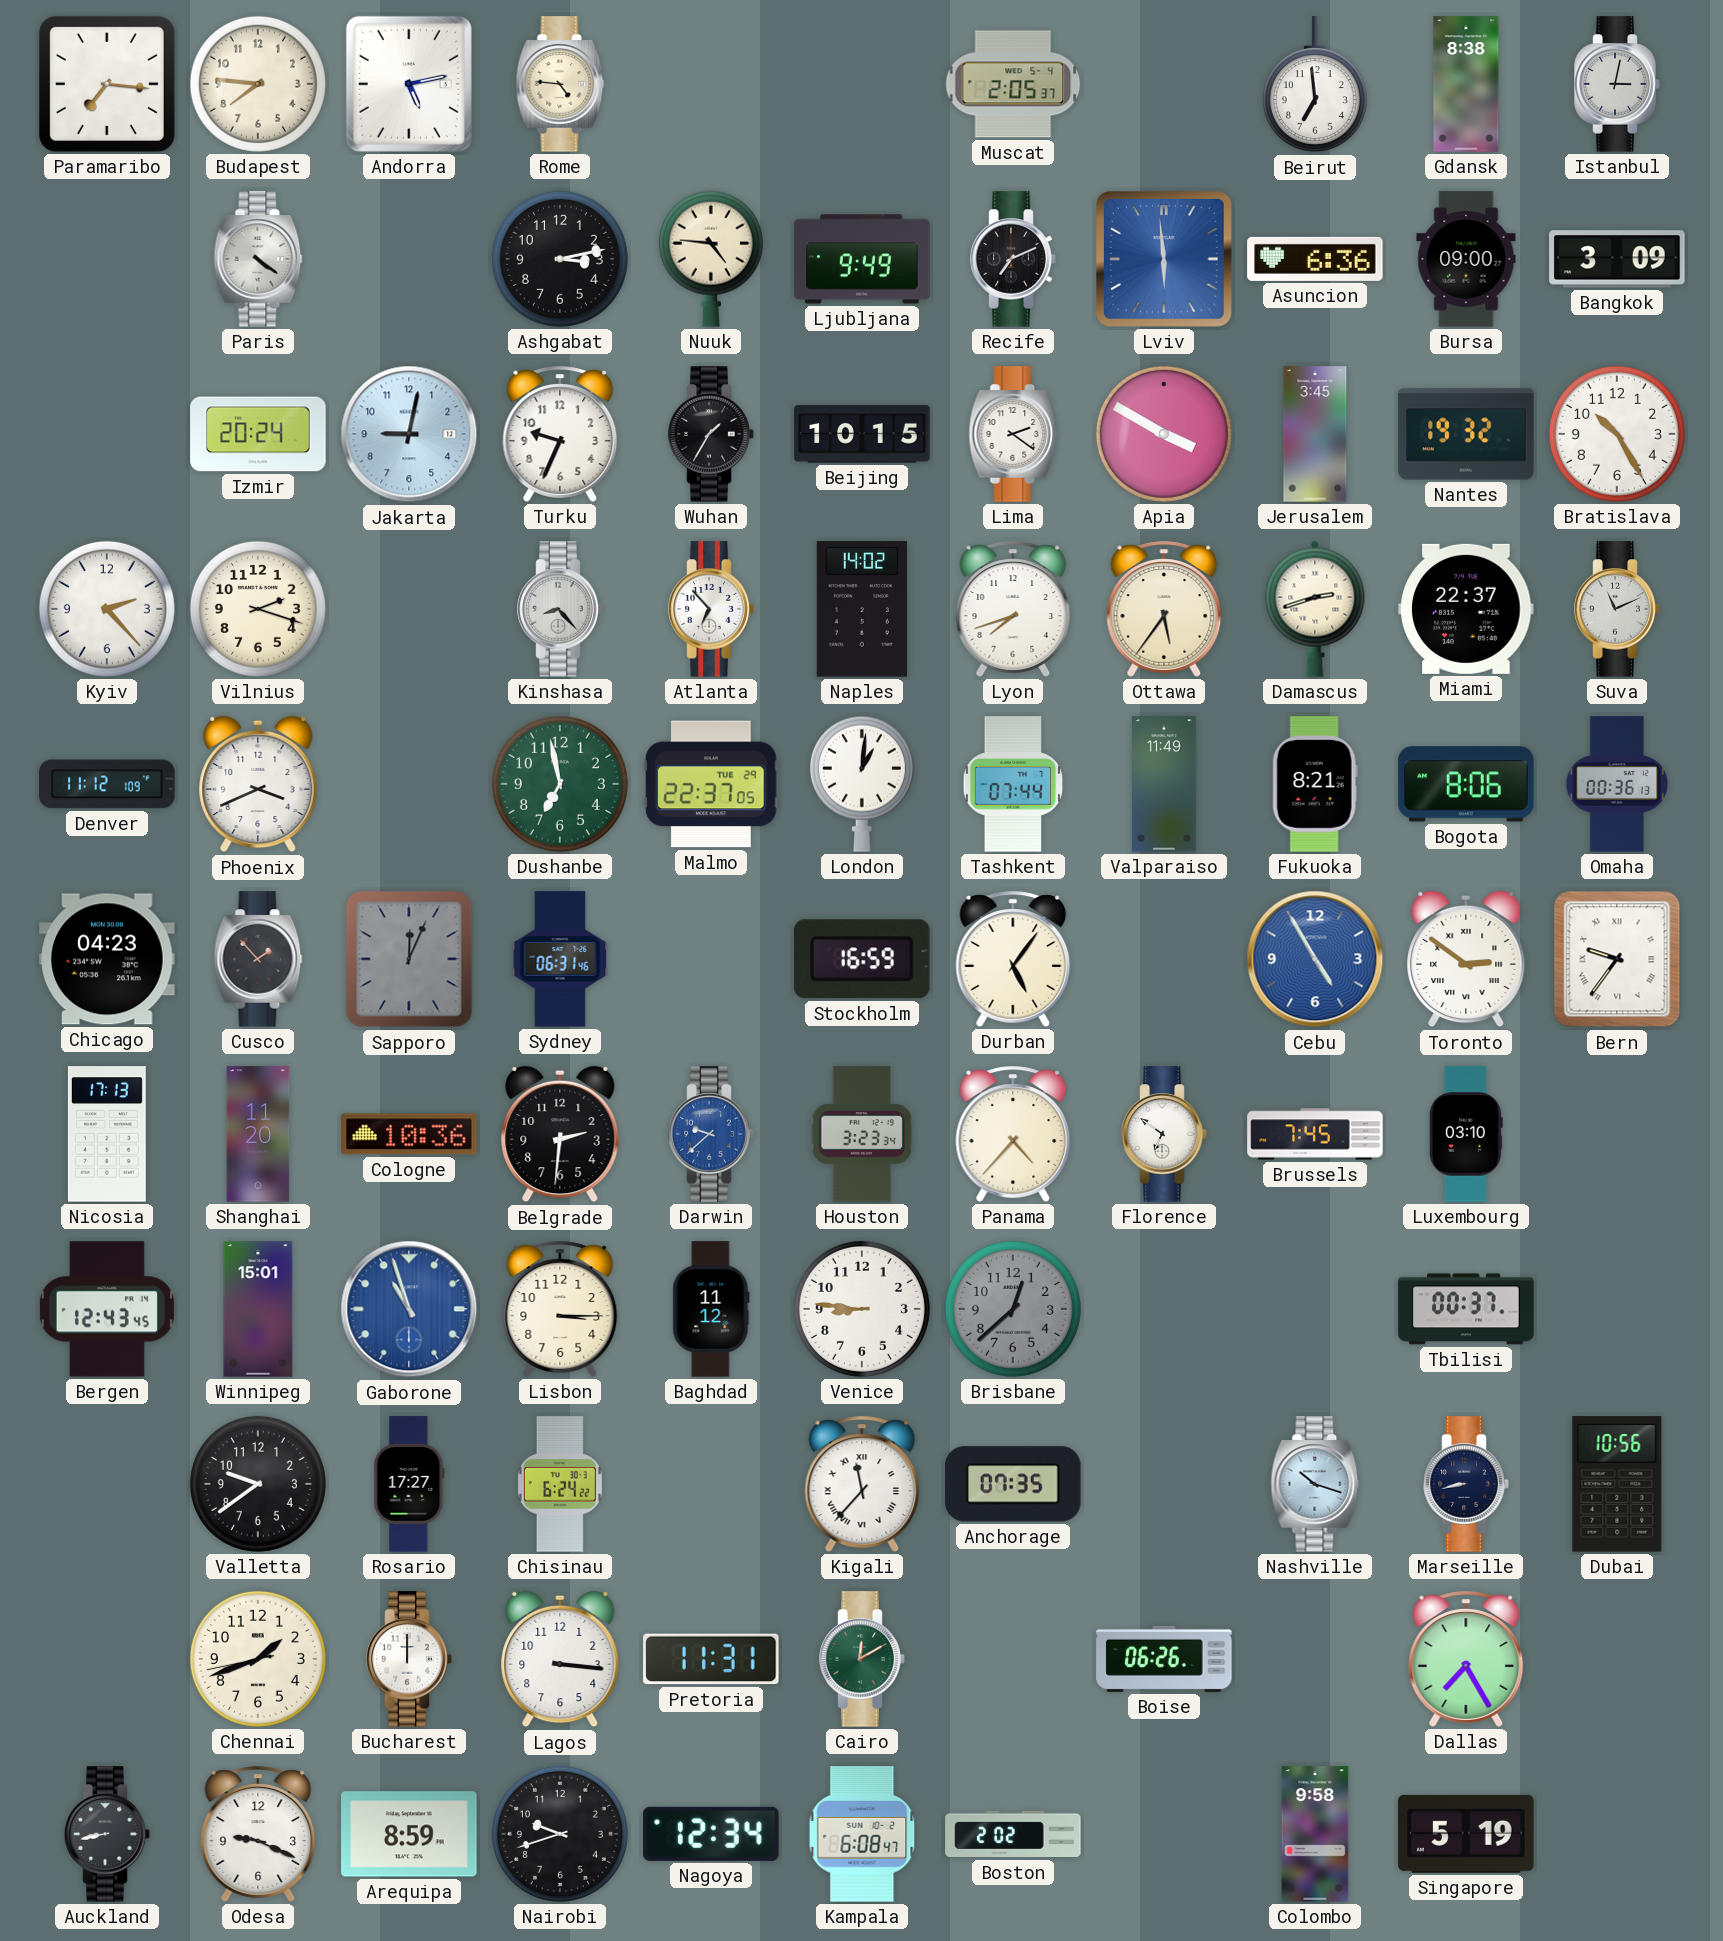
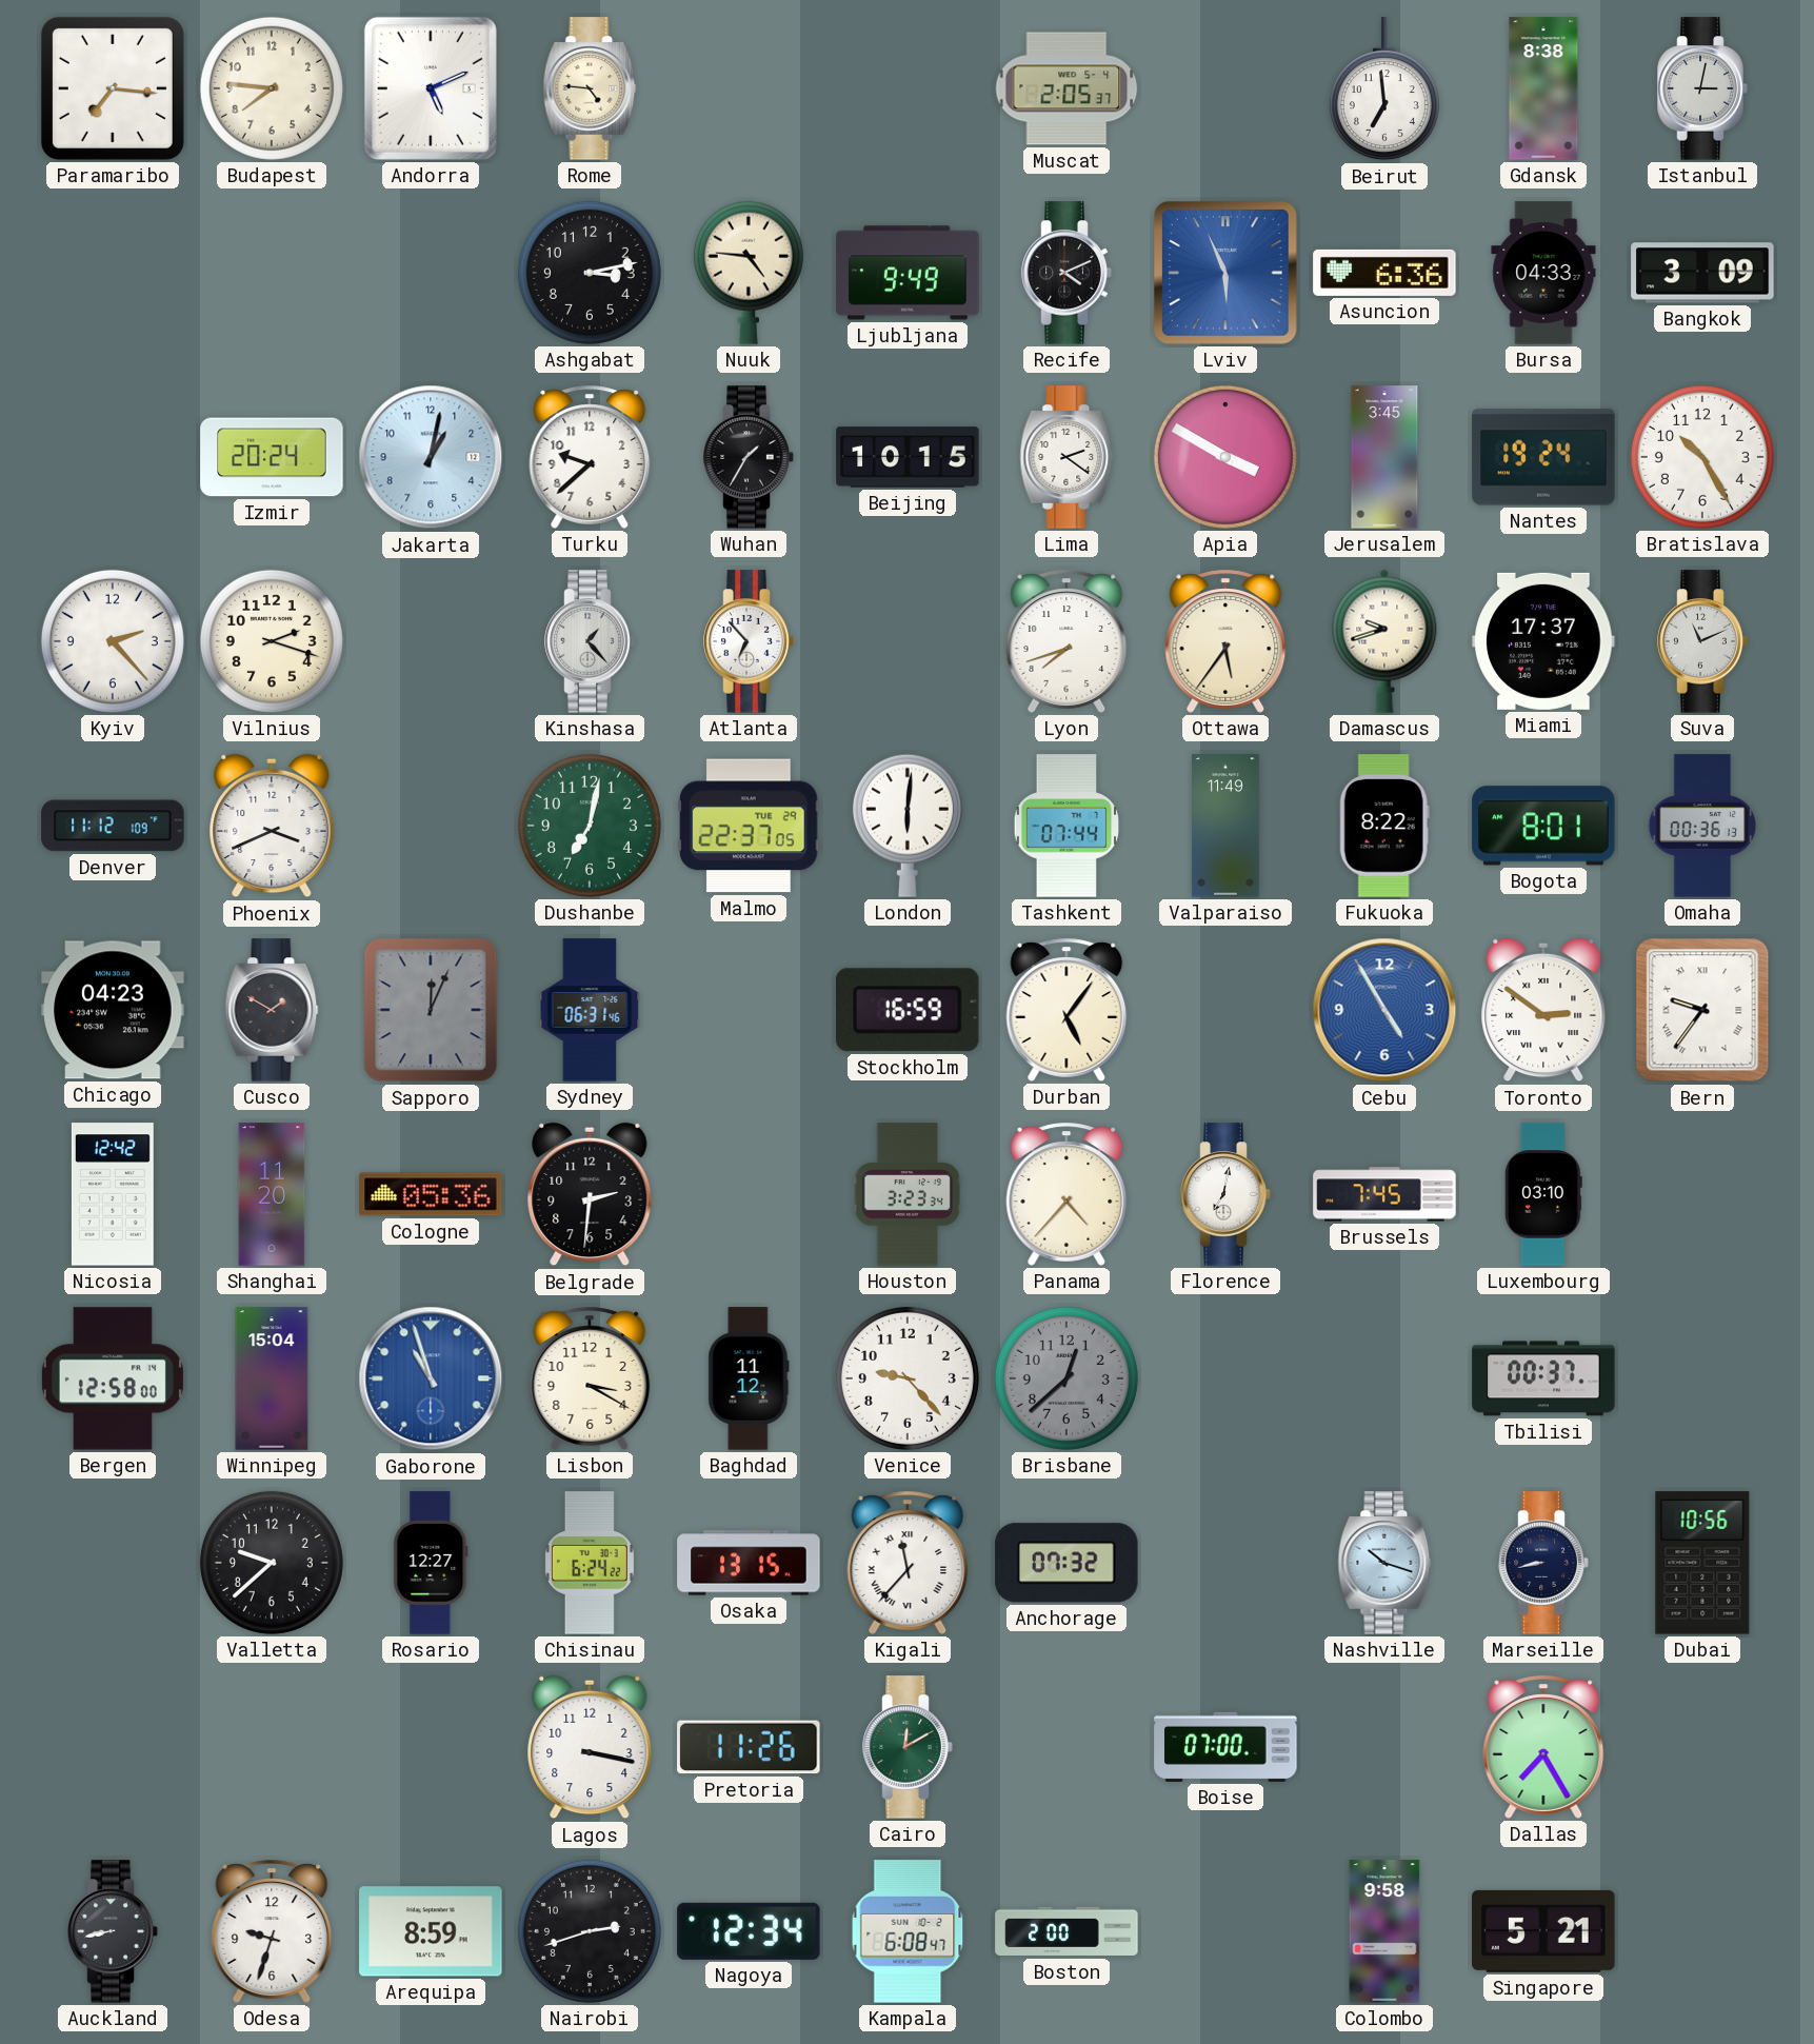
Andorra: 5:13 -> 5:11 (431, 88)
Paris: 4:21 -> none (258, 259)
Recife: 7:11 -> 4:11 (1067, 273)
Lviv: 5:59 -> 5:56 (1227, 274)
Bursa: 09:00 -> 04:33 (1543, 273)
Jakarta: 9:02 -> 1:02 (431, 457)
Turku: 9:34 -> 9:38 (590, 457)
Nantes: 19:32 -> 19:24 (1543, 457)
Kinshasa: 8:23 -> 1:23 (590, 641)
Naples: 14:02 -> none (862, 609)
Damascus: 2:42 -> 9:42 (1384, 641)
Miami: 22:37 -> 17:37 (1543, 641)
Dushanbe: 6:58 -> 7:02 (590, 826)
London: 1:01 -> 6:01 (908, 826)
Fukuoka: 8:21 -> 8:22 (1384, 826)
Bogota: 8:06 -> 8:01 (1543, 826)
Cusco: 1:53 -> 1:50 (272, 1010)
Nicosia: 17:13 -> 12:42 (113, 1194)
Cologne: 10:36 -> 05:36 (431, 1194)
Darwin: 9:38 -> none (711, 1134)
Florence: 6:51 -> 7:02 (1225, 1194)
Bergen: 12:43 -> 12:58 (113, 1378)
Winnipeg: 15:01 -> 15:04 (272, 1378)
Lisbon: 3:15 -> 3:20 (590, 1378)
Venice: 8:46 -> 9:23 (908, 1378)
Valletta: 9:39 -> 9:38 (272, 1563)
Rosario: 17:27 -> 12:27 (431, 1563)
Osaka: none -> 13:15 (749, 1563)
Anchorage: 07:35 -> 07:32 (1067, 1563)
Chennai: 1:41 -> none (258, 1659)
Bucharest: 12:00 -> none (409, 1659)
Lagos: 3:16 -> 3:17 (590, 1747)
Pretoria: 11:31 -> 11:26 (749, 1747)
Boise: 06:26 -> 07:00 (1225, 1747)
Odesa: 9:19 -> 9:33 (272, 1931)
Nairobi: 9:42 -> 2:42 (590, 1931)
Boston: 2:02 -> 2:00 (1067, 1931)
Singapore: 5:19 -> 5:21 (1543, 1931)
